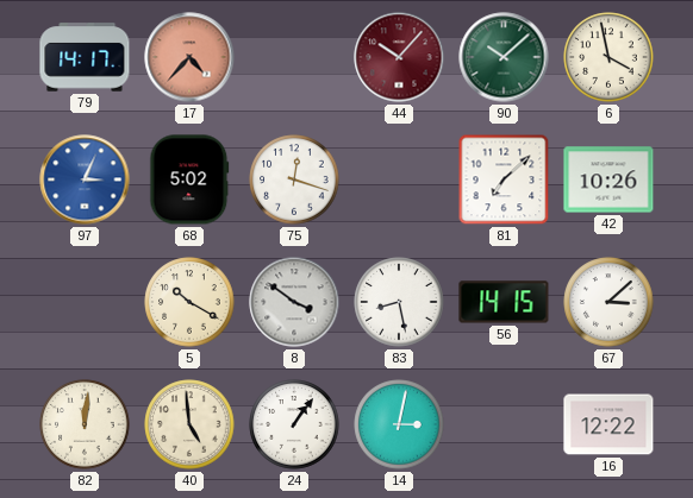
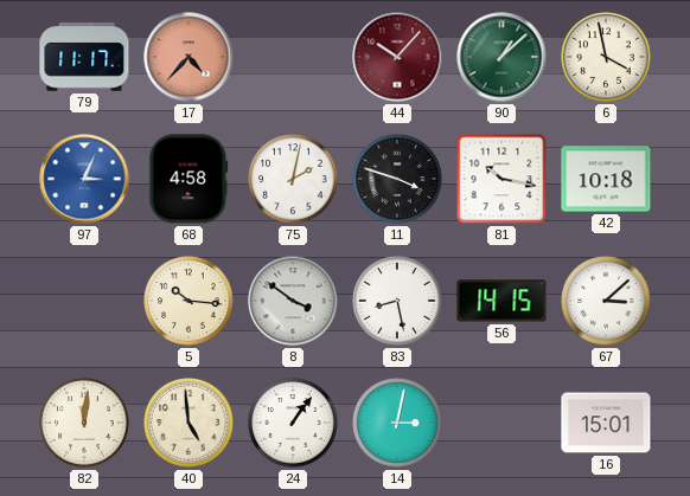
79: 14:17 -> 11:17 (84, 57)
90: 10:08 -> 1:08 (501, 57)
68: 5:02 -> 4:58 (189, 179)
75: 12:18 -> 2:02 (293, 179)
11: none -> 3:48 (397, 179)
81: 7:08 -> 10:17 (501, 179)
42: 10:26 -> 10:18 (606, 179)
5: 10:20 -> 10:16 (189, 301)
16: 12:22 -> 15:01 (606, 423)
